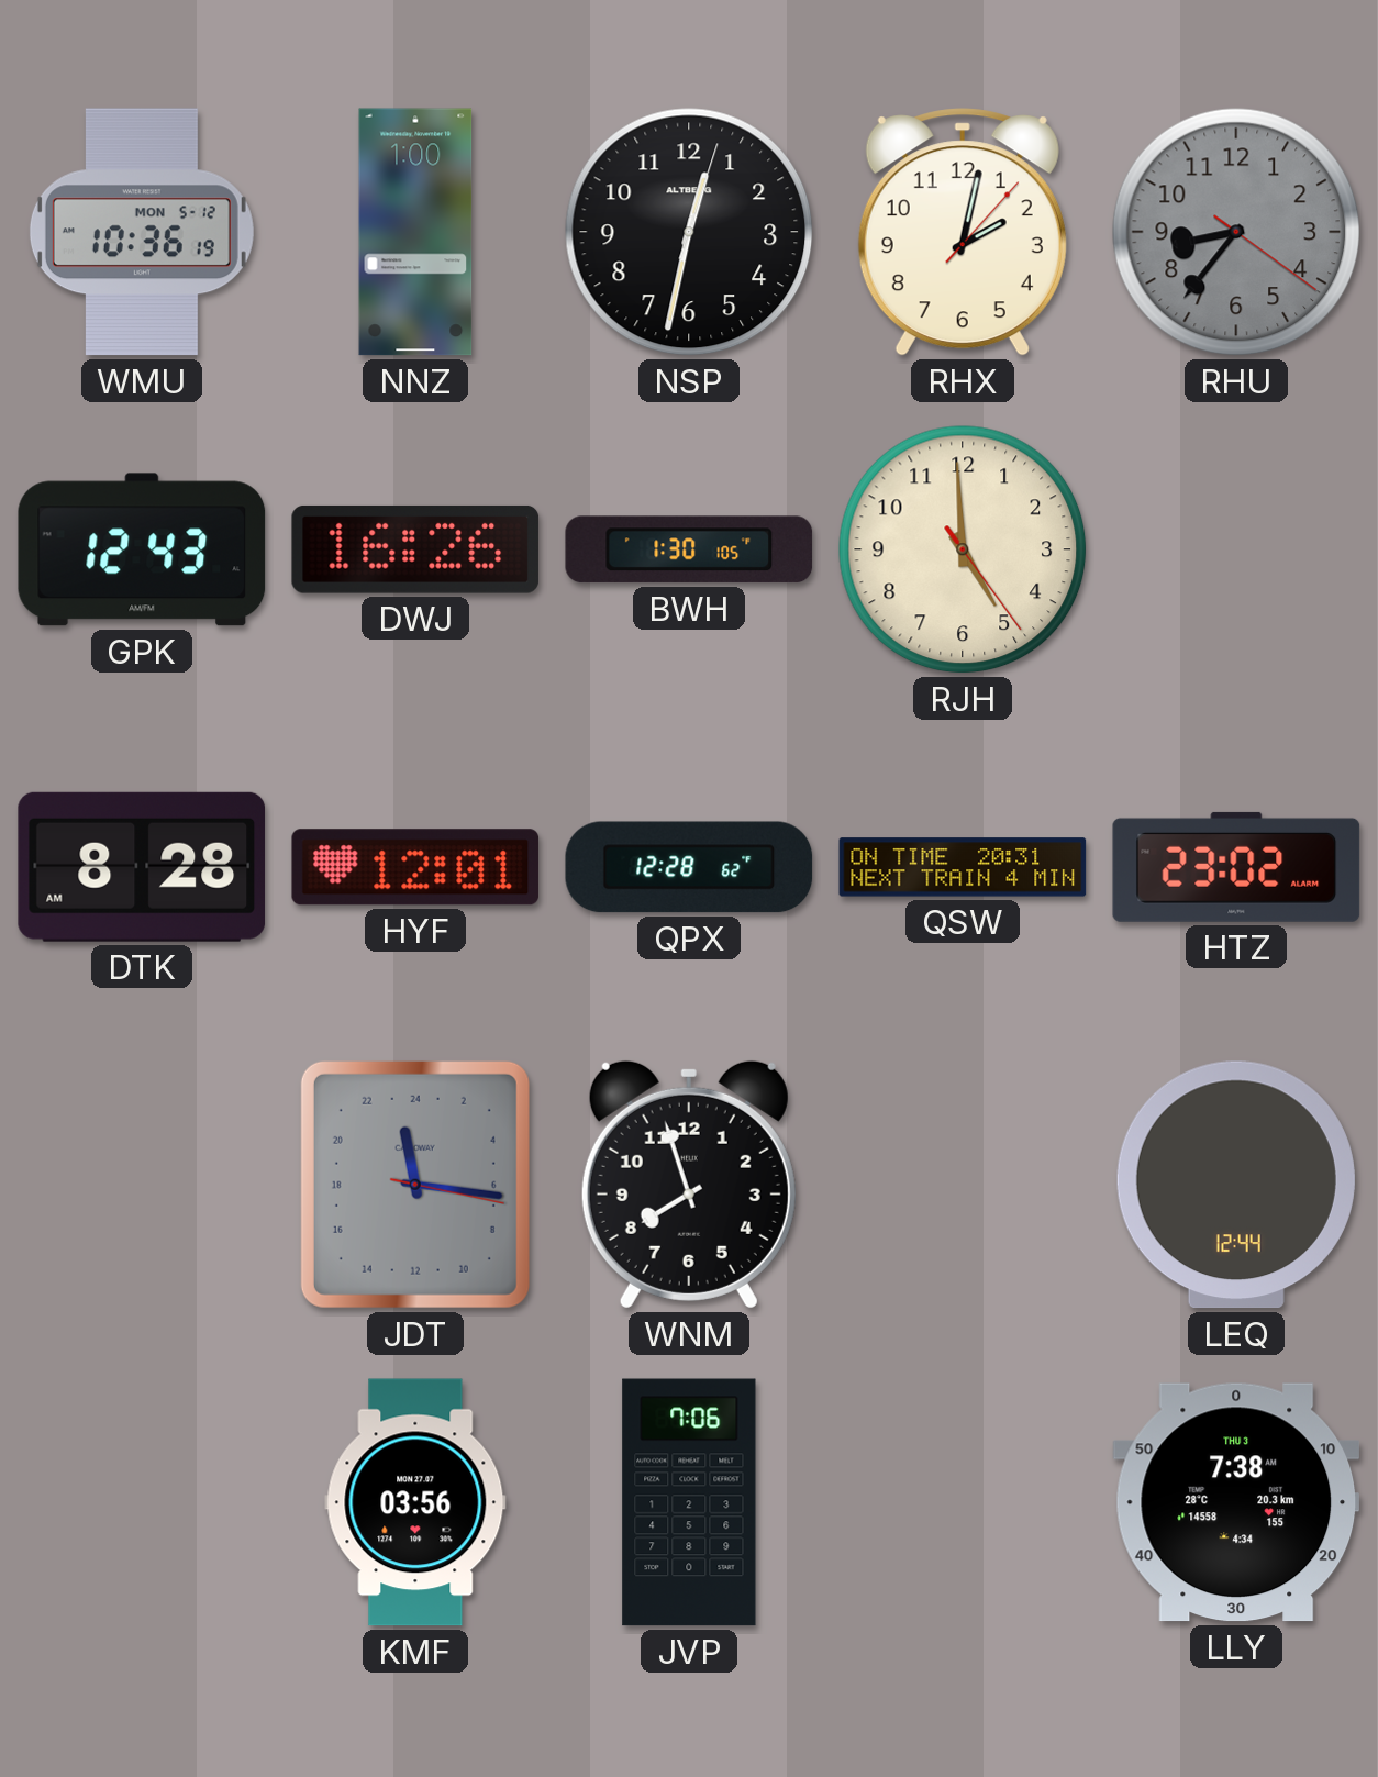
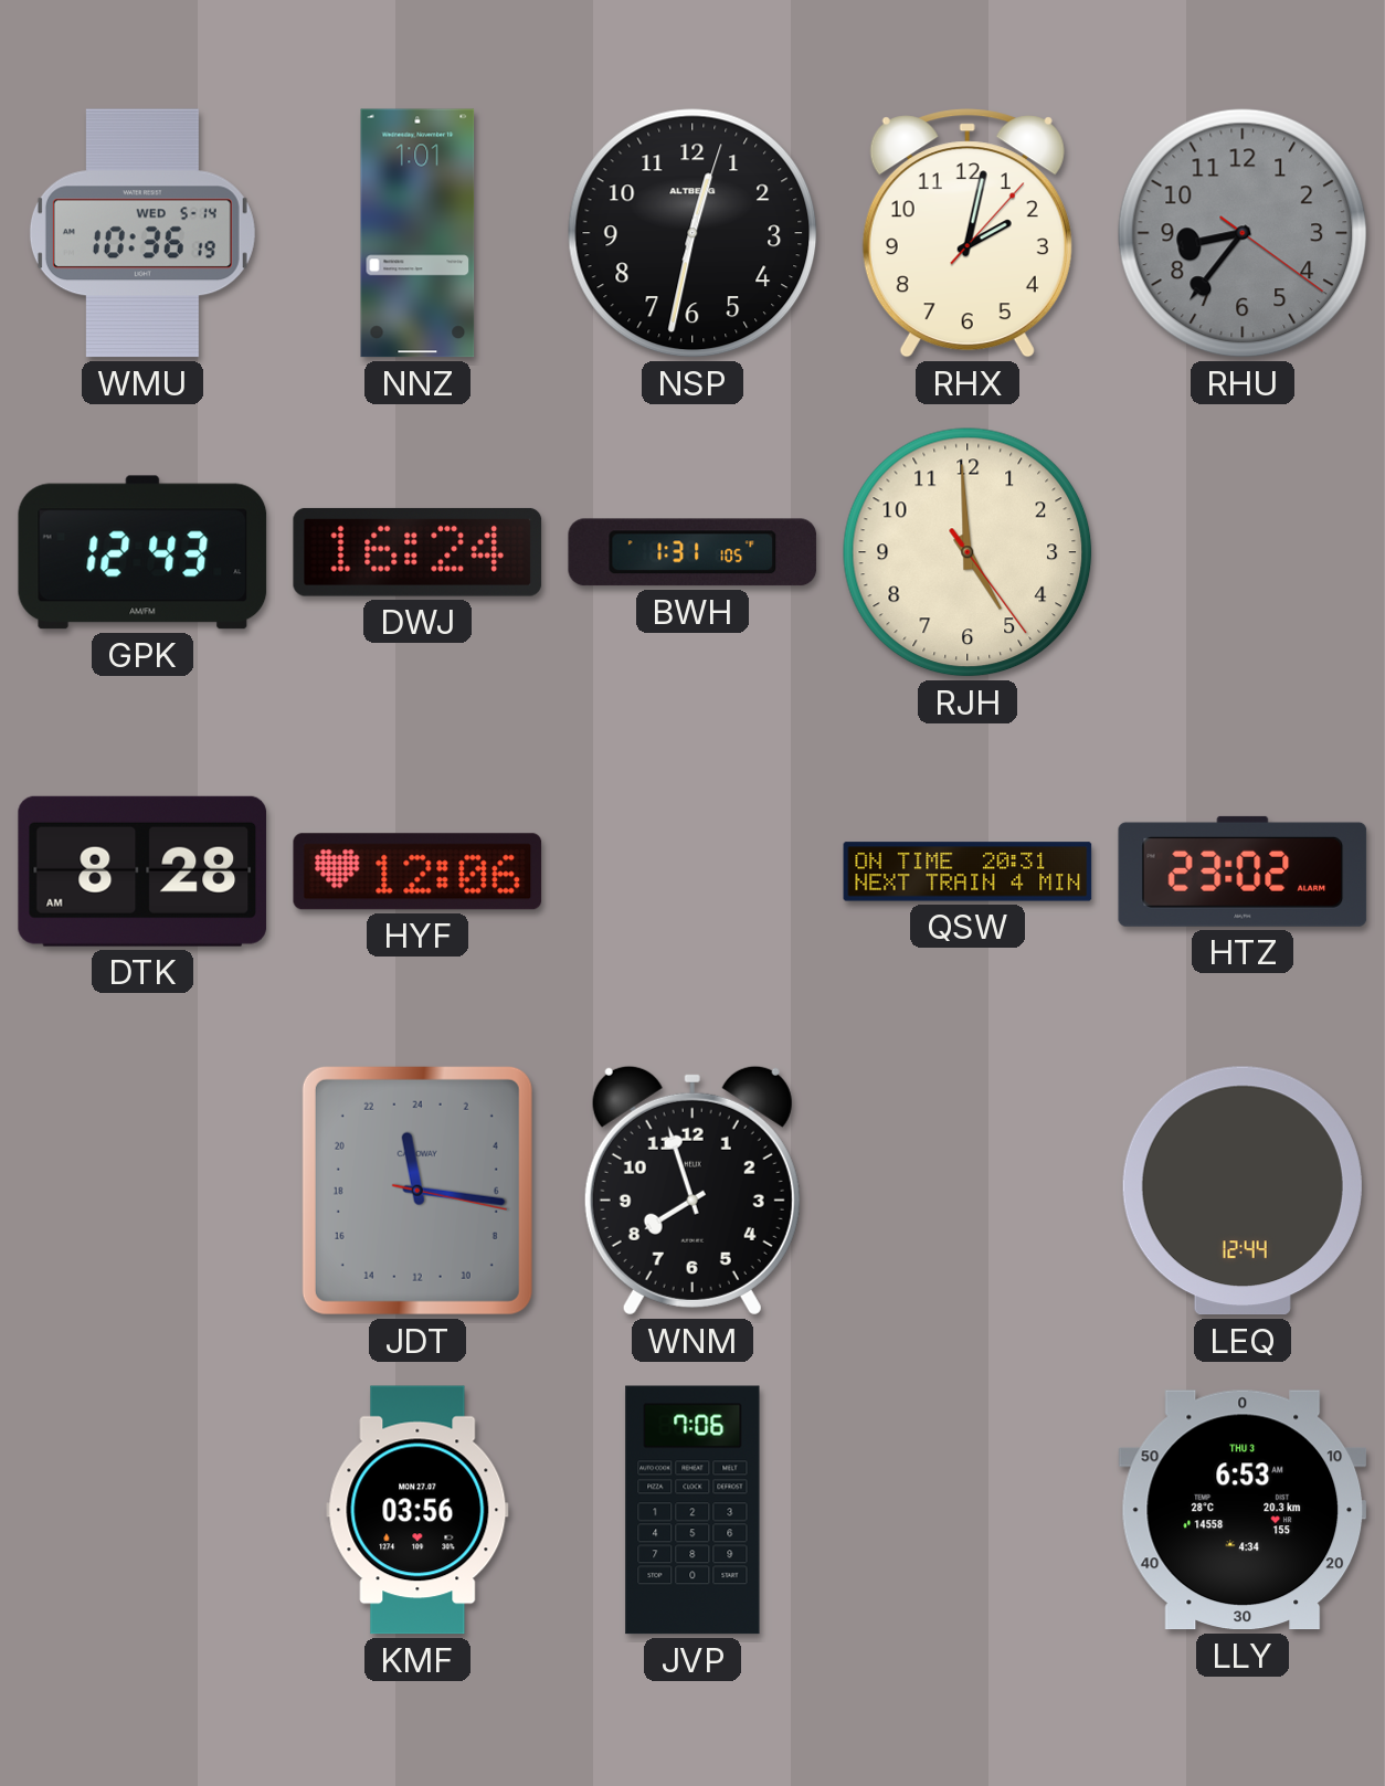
WMU date: MON 5-12 -> WED 5-14 (142, 233)
NNZ: 1:00 -> 1:01 (417, 233)
DWJ: 16:26 -> 16:24 (417, 552)
BWH: 1:30 -> 1:31 (692, 552)
HYF: 12:01 -> 12:06 (417, 871)
QPX: 12:28 -> none (689, 867)
LLY: 7:38 -> 6:53 (1243, 1510)
